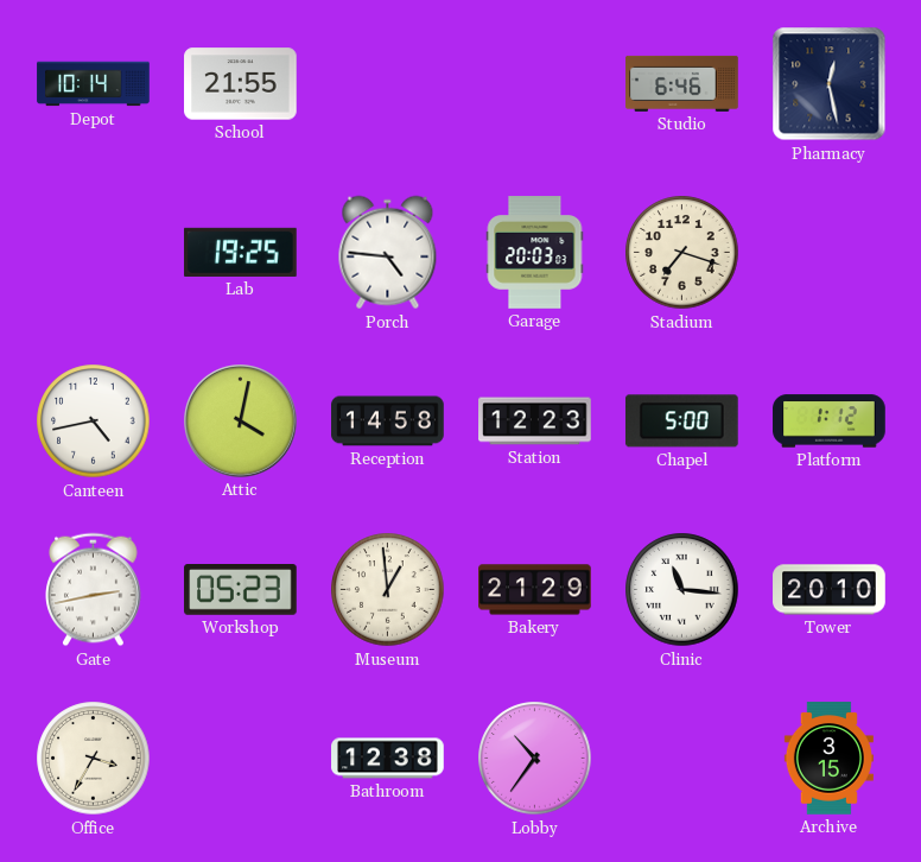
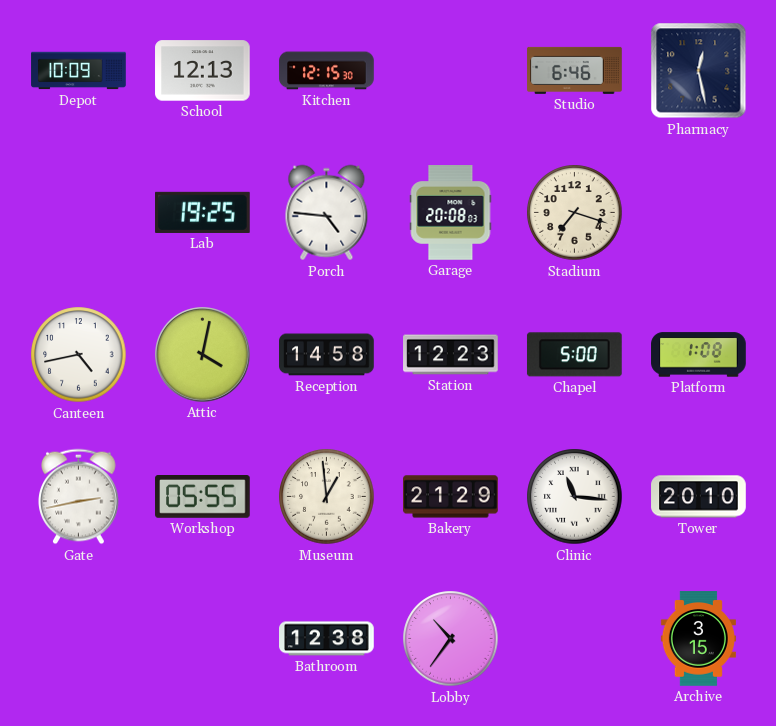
Depot: 10:14 -> 10:09 (79, 71)
School: 21:55 -> 12:13 (203, 71)
Kitchen: none -> 12:15 (327, 71)
Garage: 20:03 -> 20:08 (451, 213)
Platform: 1:12 -> 1:08 (699, 355)
Workshop: 05:23 -> 05:55 (203, 497)
Office: 3:35 -> none (94, 759)
